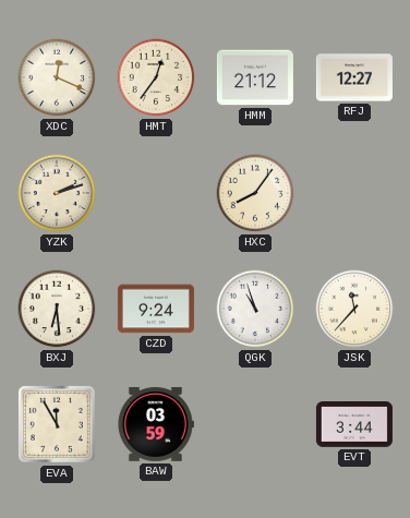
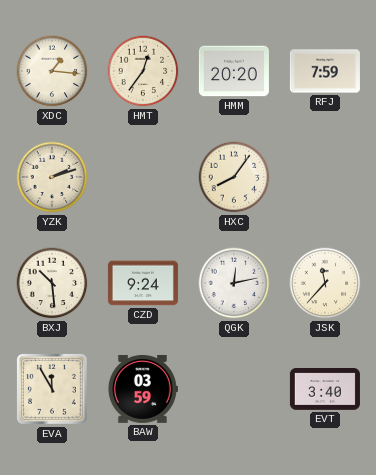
XDC: 12:19 -> 1:16 (52, 71)
HMM: 21:12 -> 20:20 (234, 71)
RFJ: 12:27 -> 7:59 (325, 71)
BXJ: 6:29 -> 10:29 (52, 283)
QGK: 10:57 -> 12:13 (234, 283)
EVT: 3:44 -> 3:40 (325, 390)
